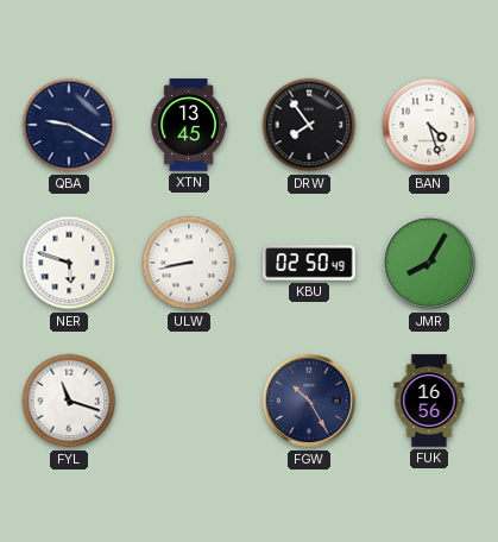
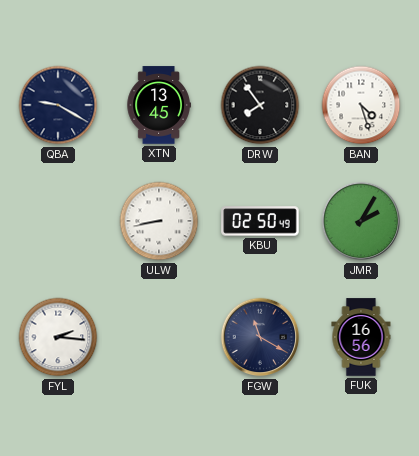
NER: 5:48 -> none (69, 263)
JMR: 8:05 -> 2:05 (361, 221)
FYL: 11:18 -> 2:16 (58, 337)
FGW: 10:25 -> 11:20 (260, 337)
